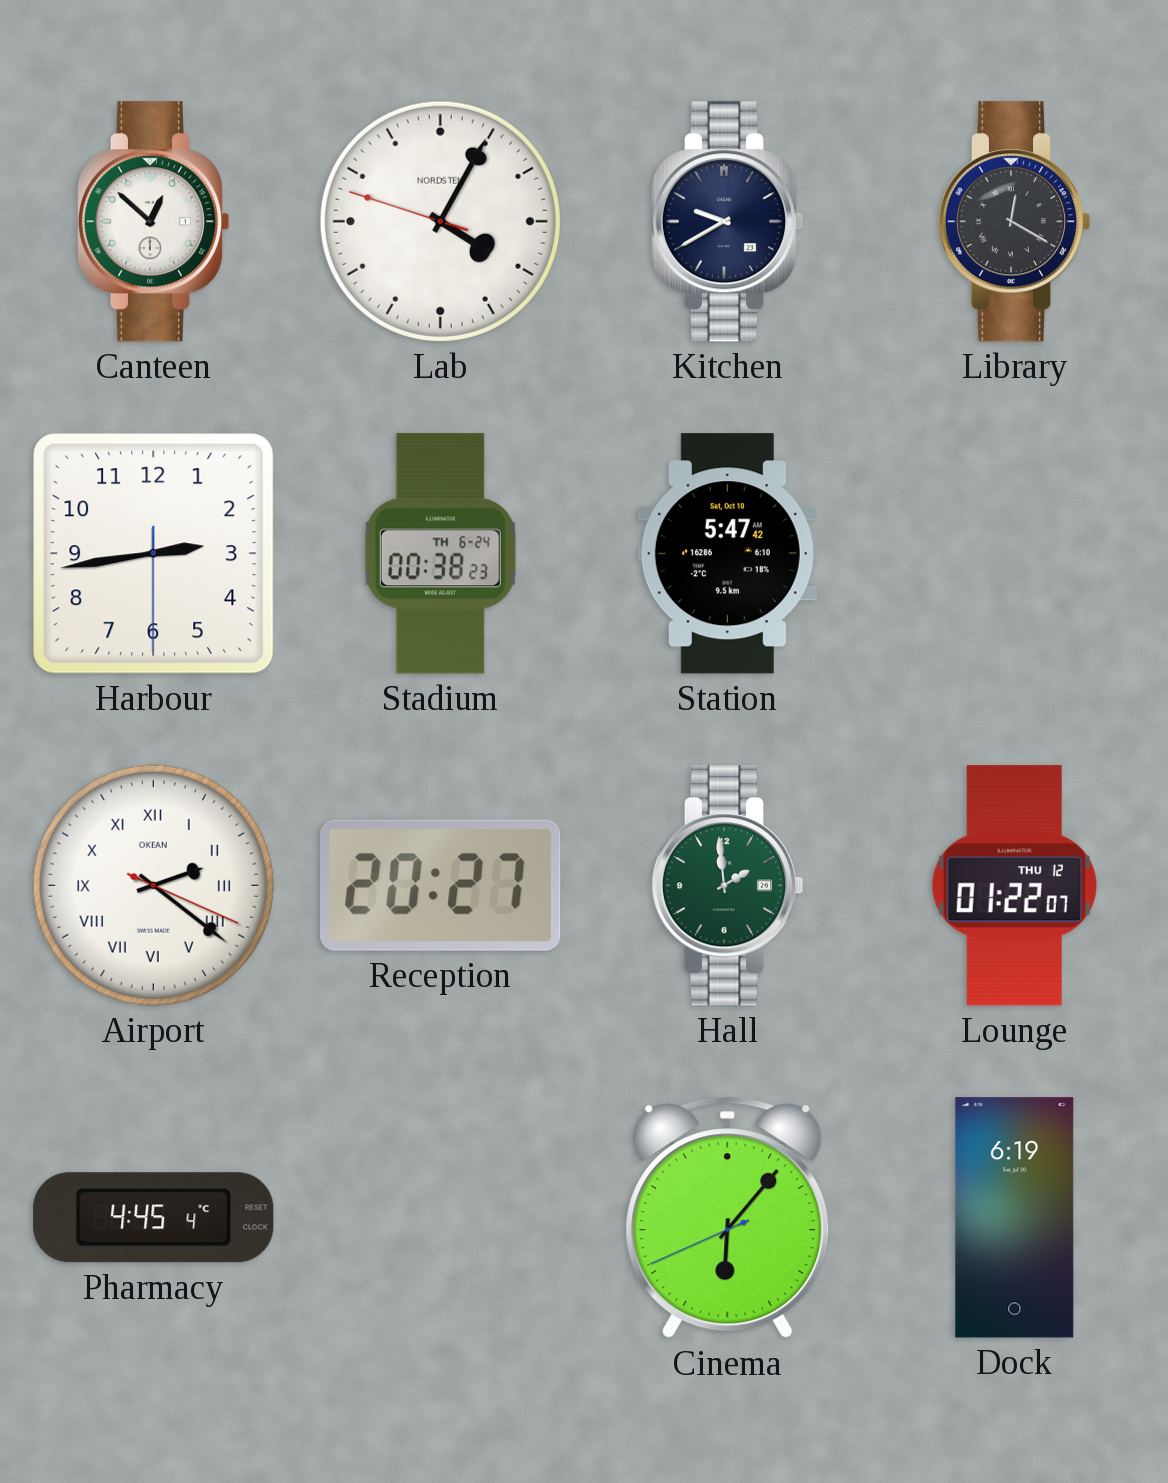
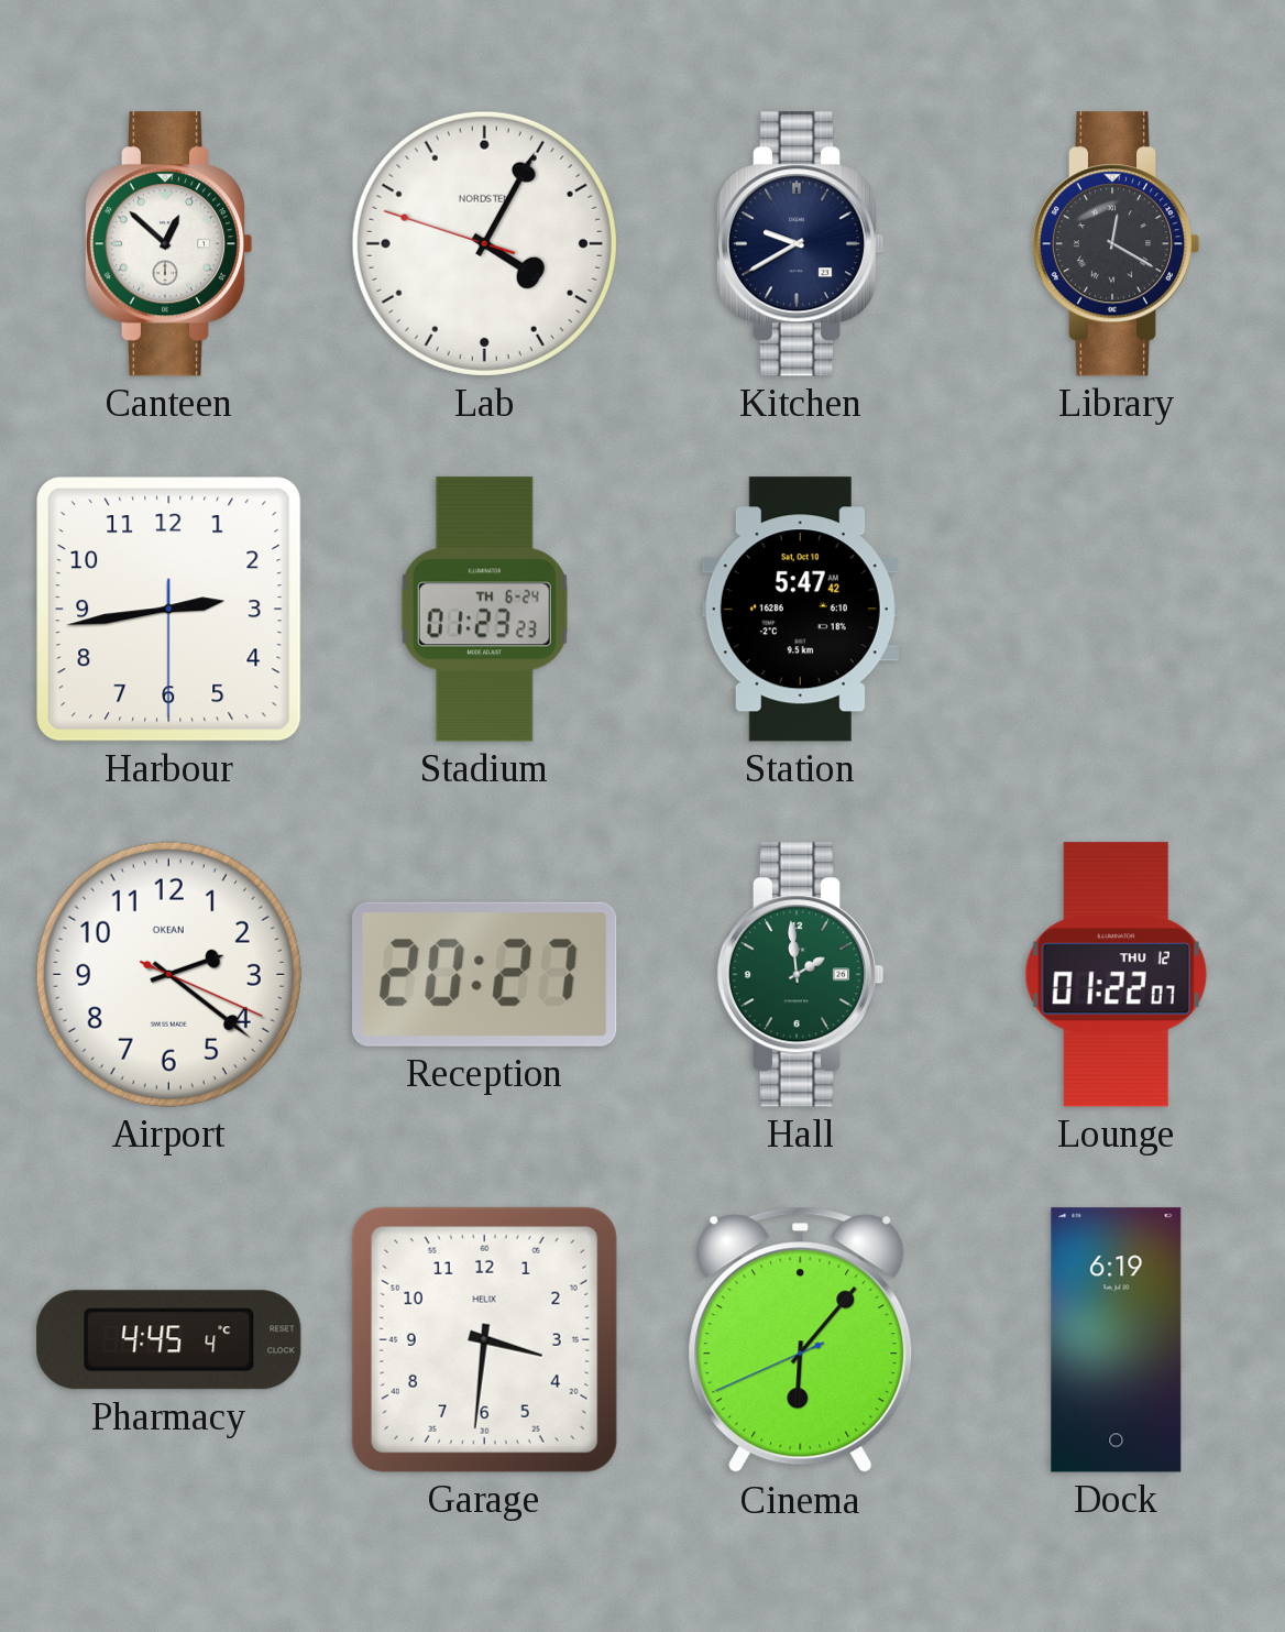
Stadium: 00:38 -> 01:23 (484, 610)
Airport numerals: Roman -> Arabic (168, 974)
Garage: none -> 3:31 (484, 1339)
